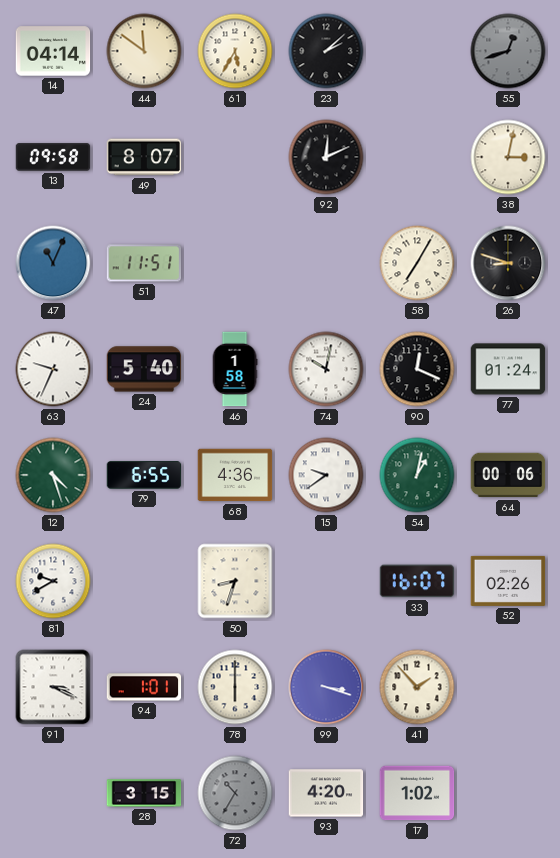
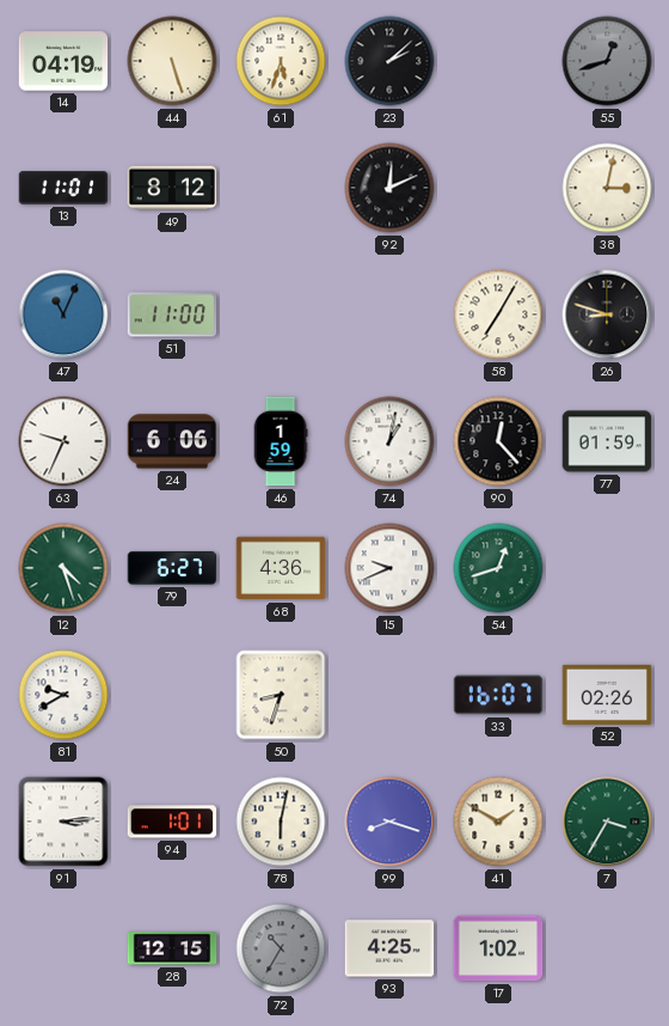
14: 04:14 -> 04:19 (63, 61)
44: 11:51 -> 5:27 (172, 61)
61: 5:35 -> 5:33 (281, 61)
13: 09:58 -> 11:01 (63, 188)
49: 8:07 -> 8:12 (172, 188)
51: 11:51 -> 11:00 (172, 314)
24: 5:40 -> 6:06 (172, 441)
46: 1:58 -> 1:59 (281, 441)
74: 10:02 -> 1:02 (389, 441)
90: 12:19 -> 12:23 (498, 441)
77: 01:24 -> 01:59 (607, 441)
79: 6:55 -> 6:27 (172, 568)
15: 9:39 -> 9:41 (389, 568)
54: 1:02 -> 12:42 (498, 568)
64: 00:06 -> none (508, 475)
91: 3:19 -> 3:14 (63, 822)
78: 6:00 -> 6:02 (281, 822)
99: 3:18 -> 8:18 (389, 822)
41: 1:53 -> 1:50 (498, 822)
7: none -> 3:35 (607, 822)
28: 3:15 -> 12:15 (172, 948)
93: 4:20 -> 4:25 (389, 948)
